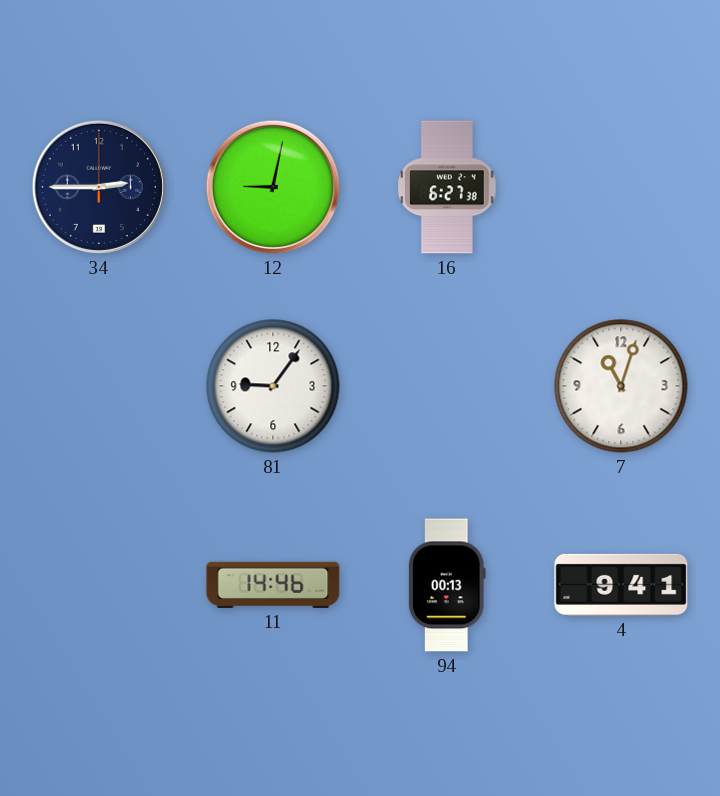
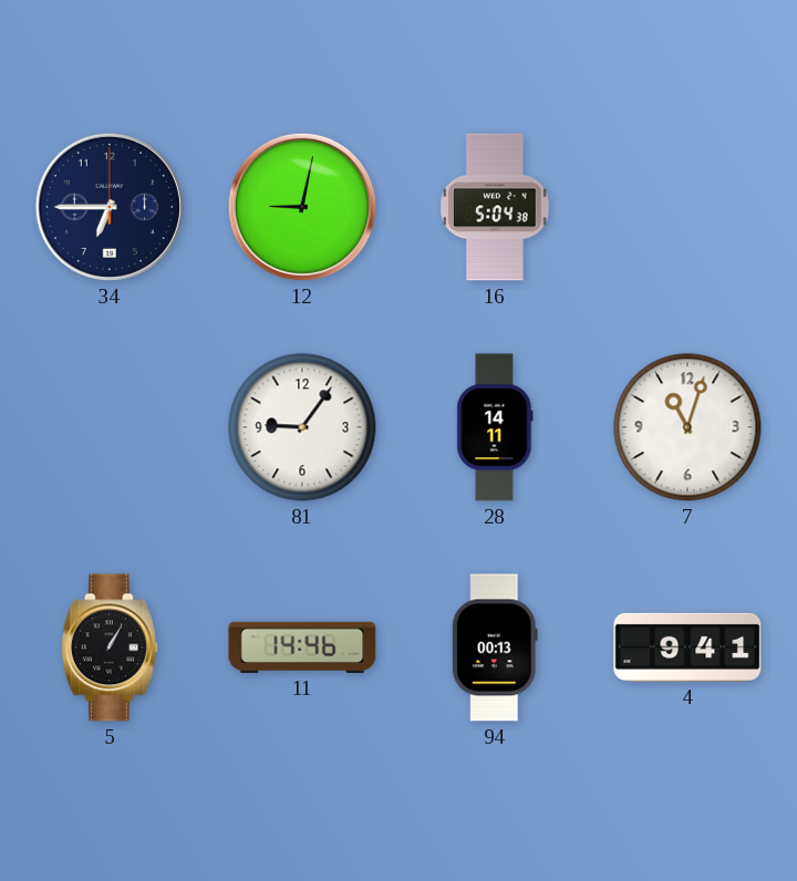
34: 2:45 -> 6:45 (110, 207)
16: 6:27 -> 5:04 (496, 207)
28: none -> 14:11 (495, 427)
5: none -> 1:05 (110, 647)
